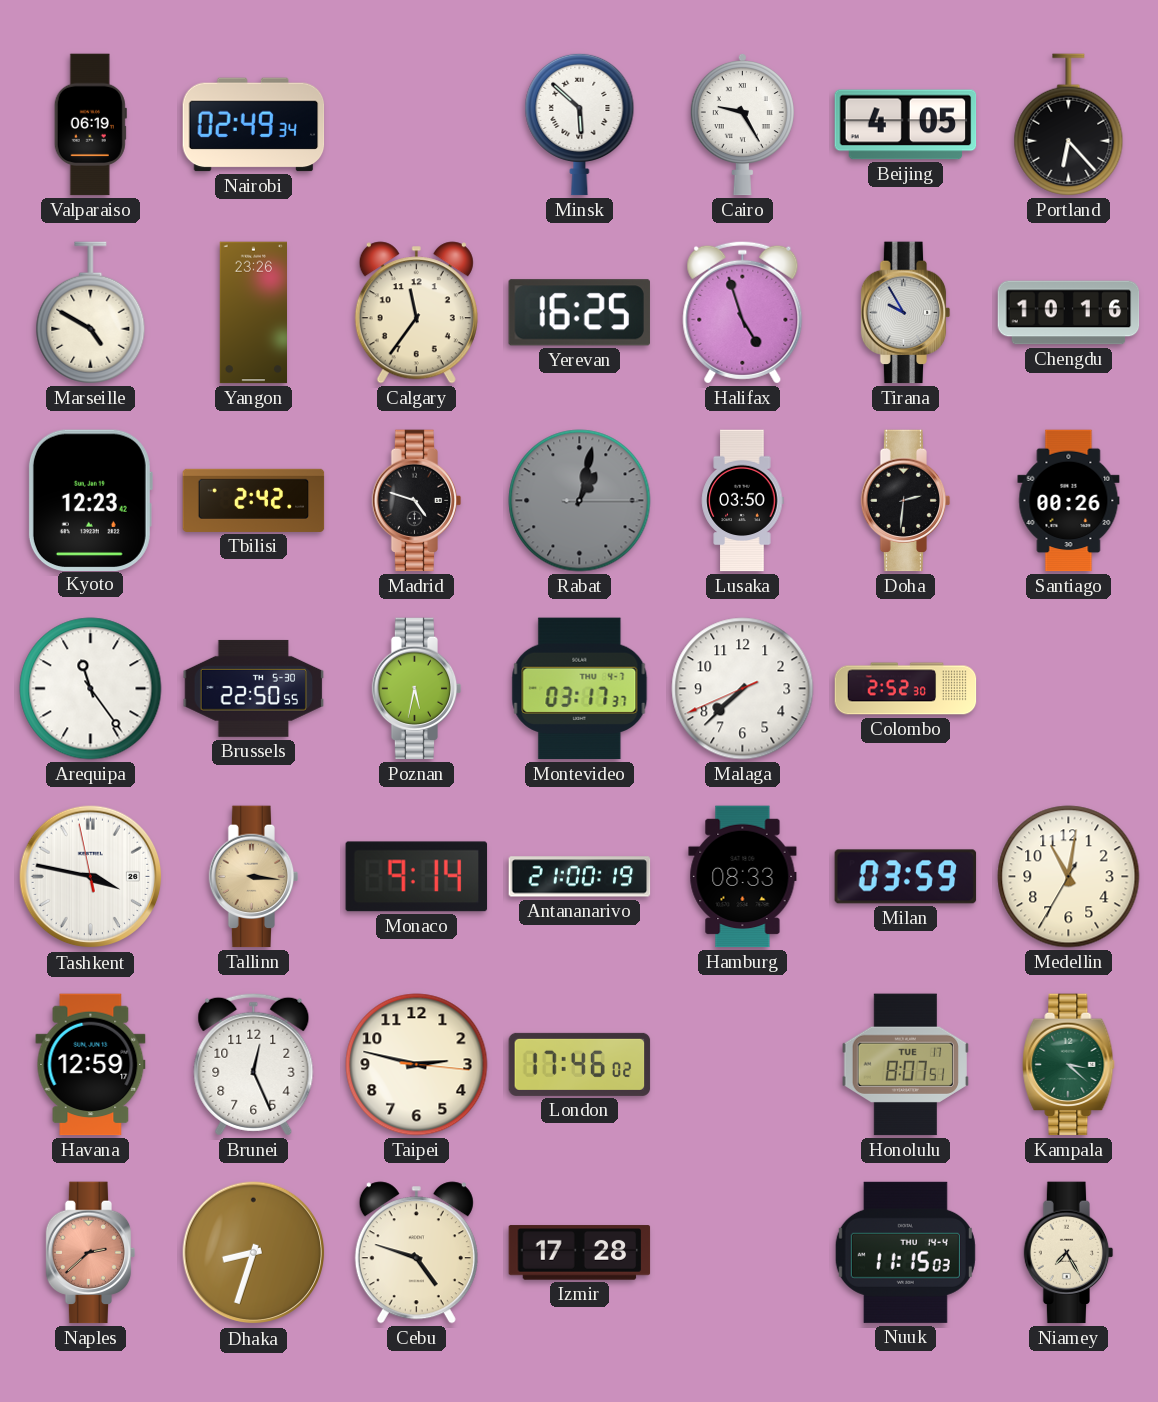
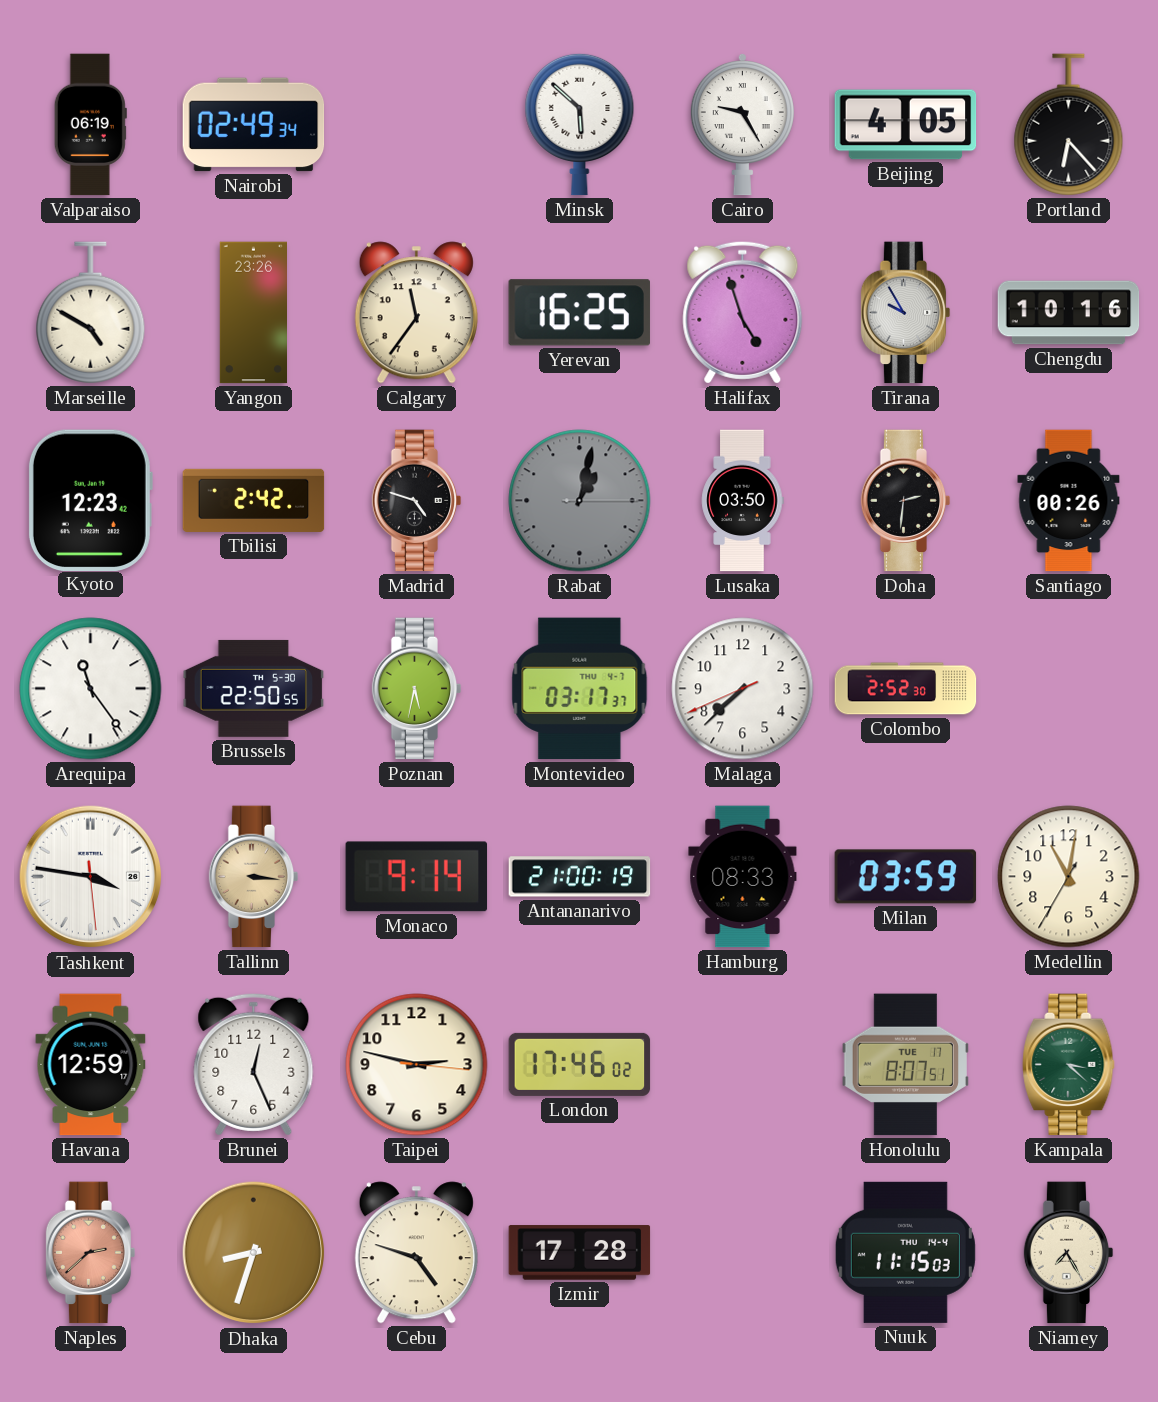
Tashkent: 3:46:58 -> 3:46:29 (91, 877)
